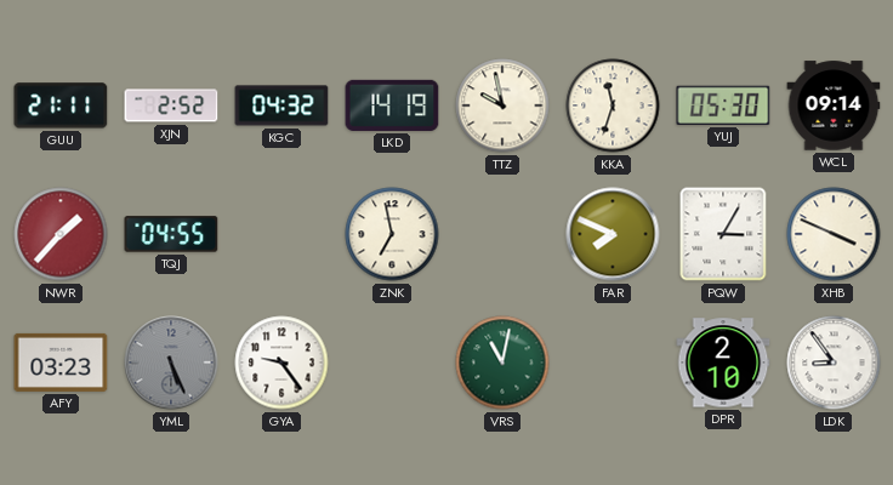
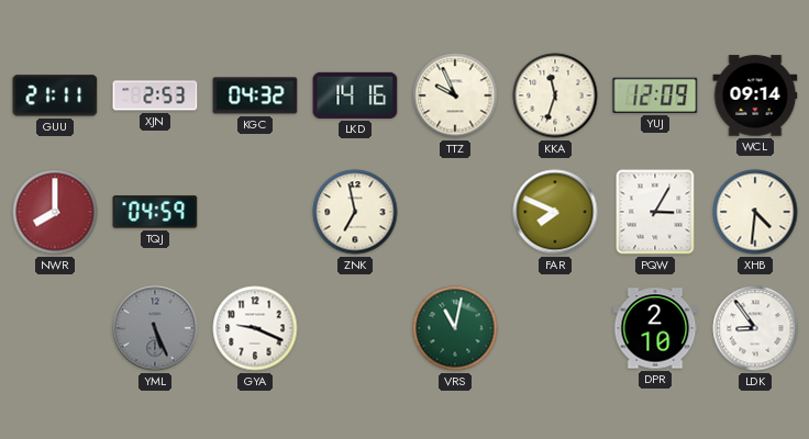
XJN: 2:52 -> 2:53 (155, 95)
LKD: 14:19 -> 14:16 (355, 95)
TTZ: 9:58 -> 9:56 (455, 95)
YUJ: 05:30 -> 12:09 (655, 95)
NWR: 1:37 -> 8:00 (55, 212)
TQJ: 04:55 -> 04:59 (155, 212)
XHB: 3:49 -> 4:31 (755, 212)
AFY: 03:23 -> none (61, 363)
GYA: 9:24 -> 9:19 (255, 328)
